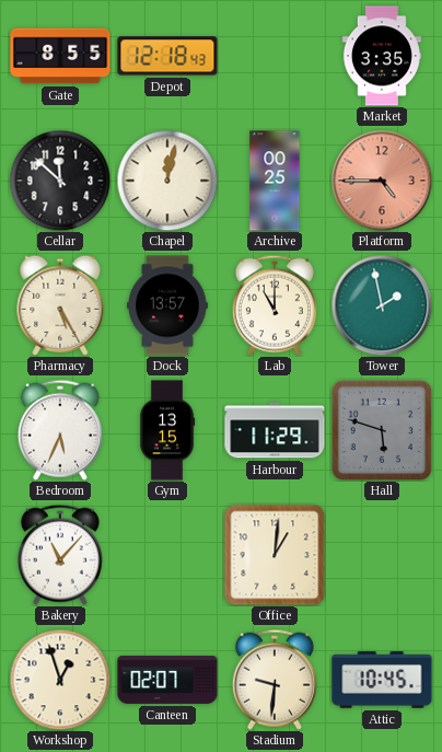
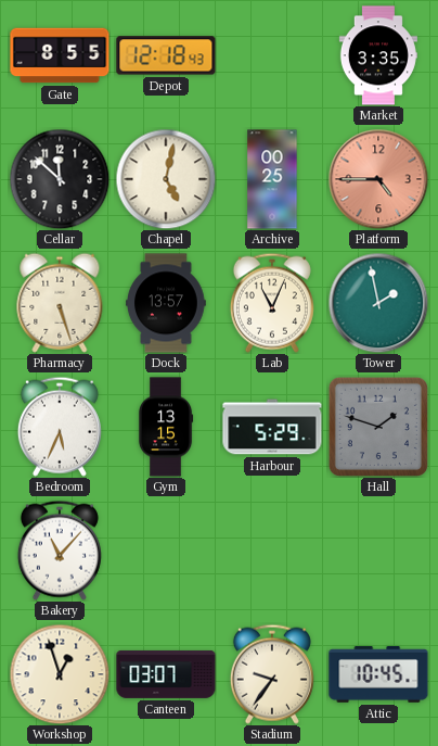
Chapel: 12:02 -> 5:02 (166, 179)
Pharmacy: 5:25 -> 5:27 (60, 303)
Lab: 11:00 -> 11:04 (272, 303)
Harbour: 11:29 -> 5:29 (272, 427)
Hall: 5:48 -> 1:48 (378, 427)
Office: 1:01 -> none (275, 555)
Canteen: 02:07 -> 03:07 (166, 674)
Stadium: 9:31 -> 9:36 (272, 674)
